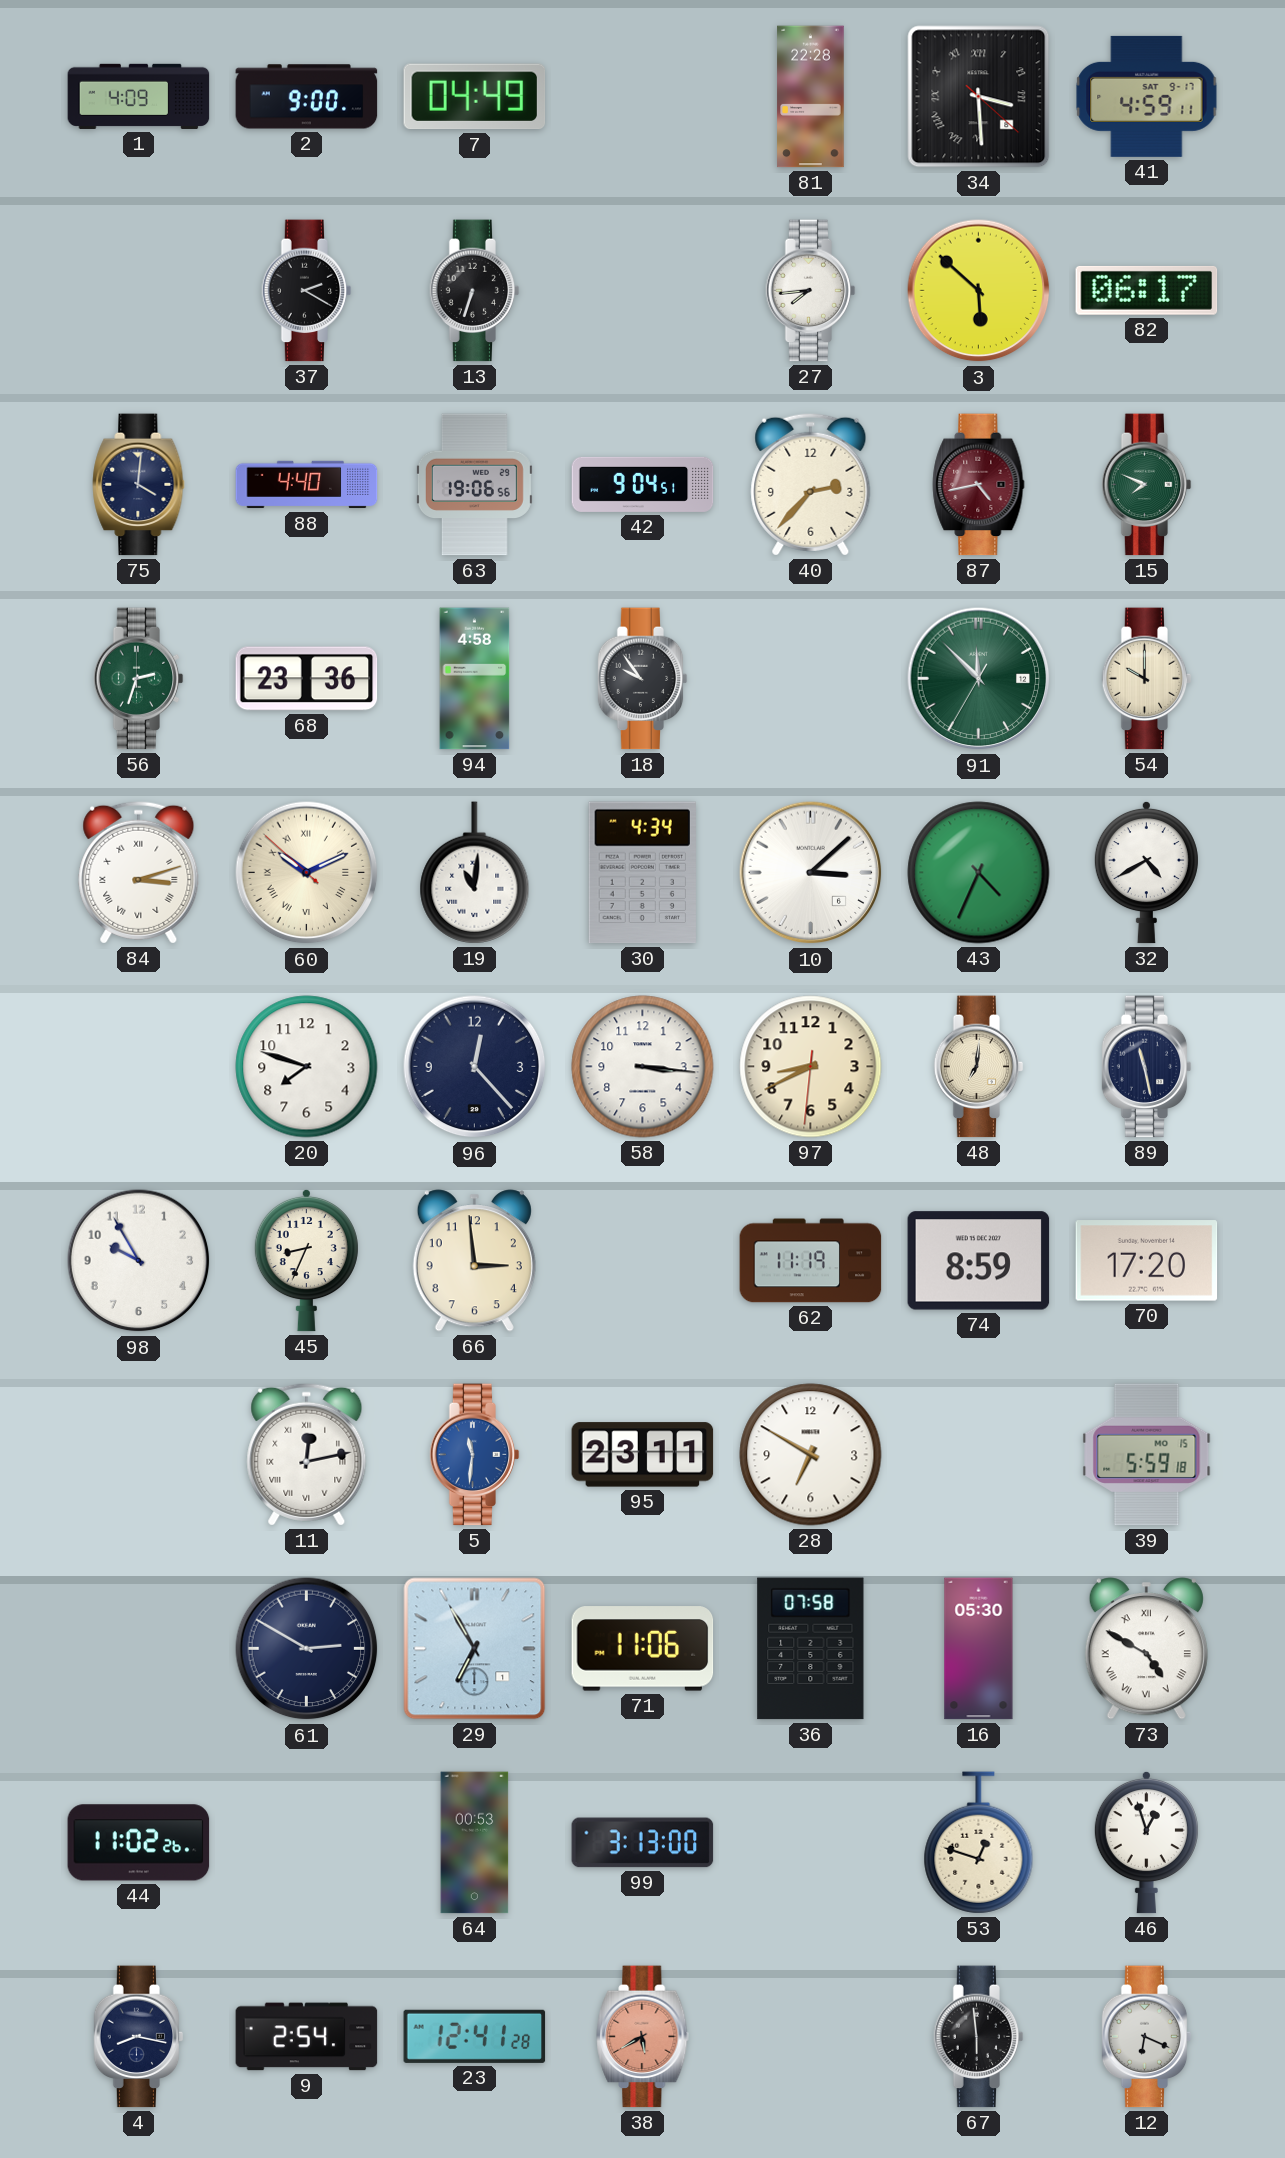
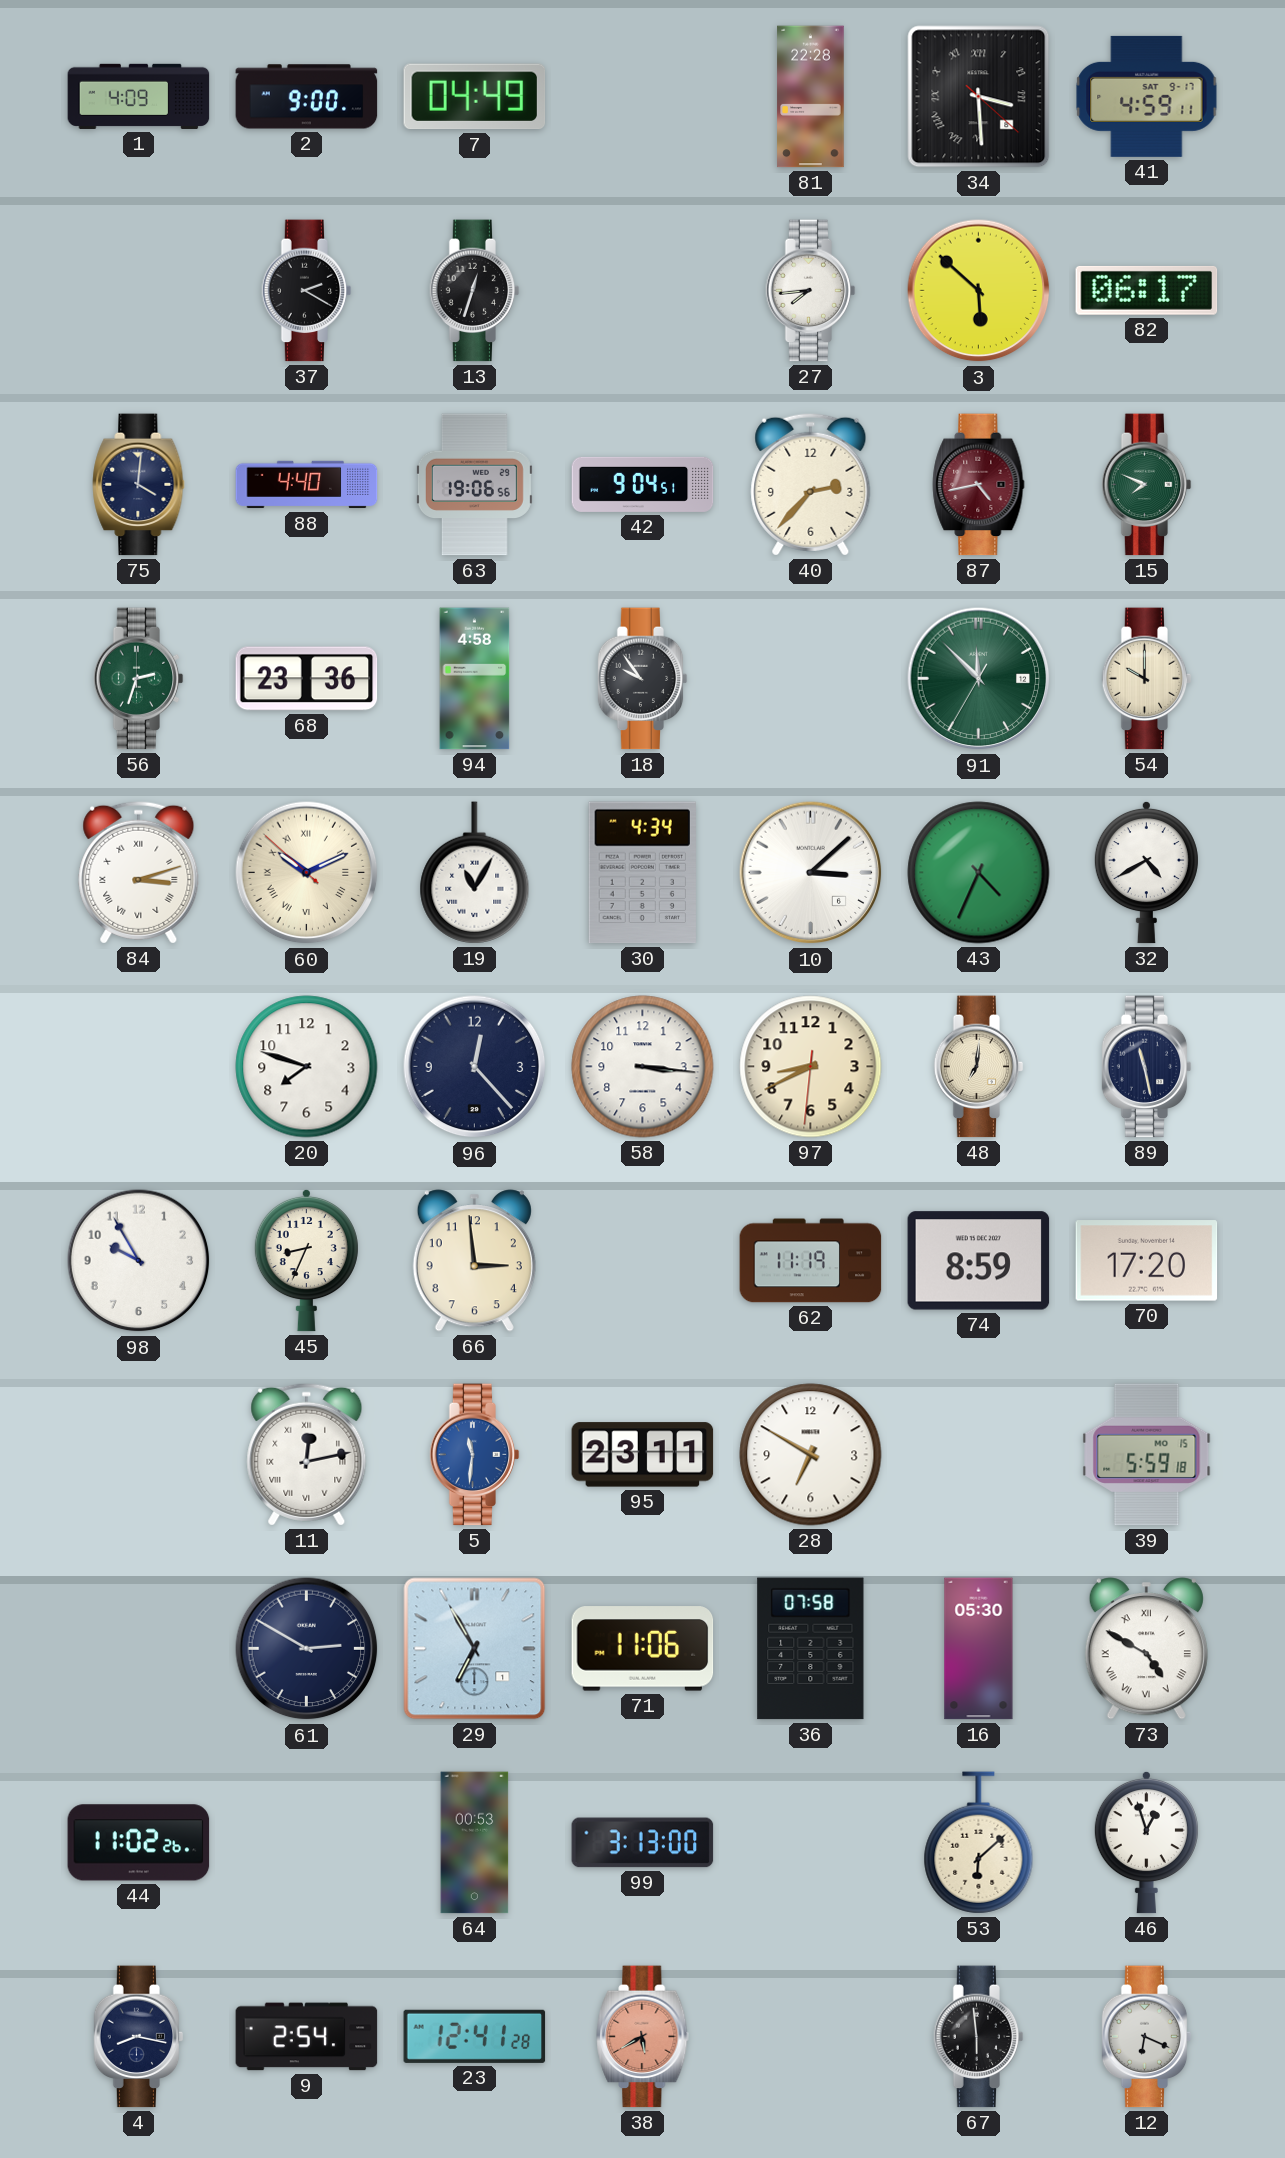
13: 6:33 -> 12:33 (475, 291)
19: 11:01 -> 11:05 (475, 873)
53: 12:48 -> 6:08 (979, 1843)
